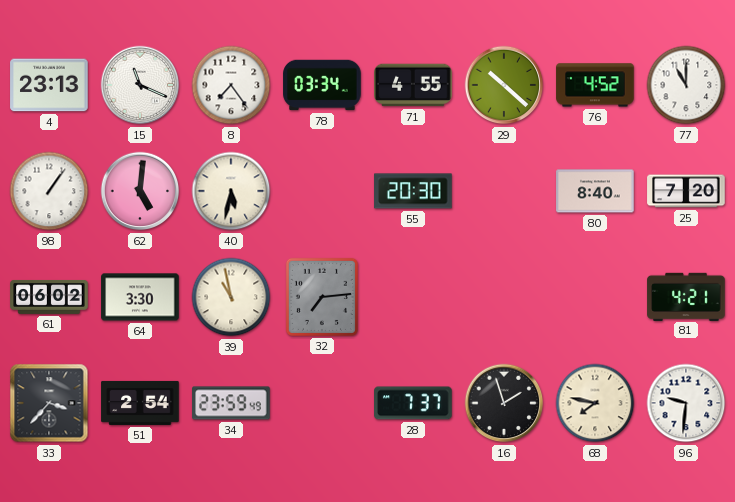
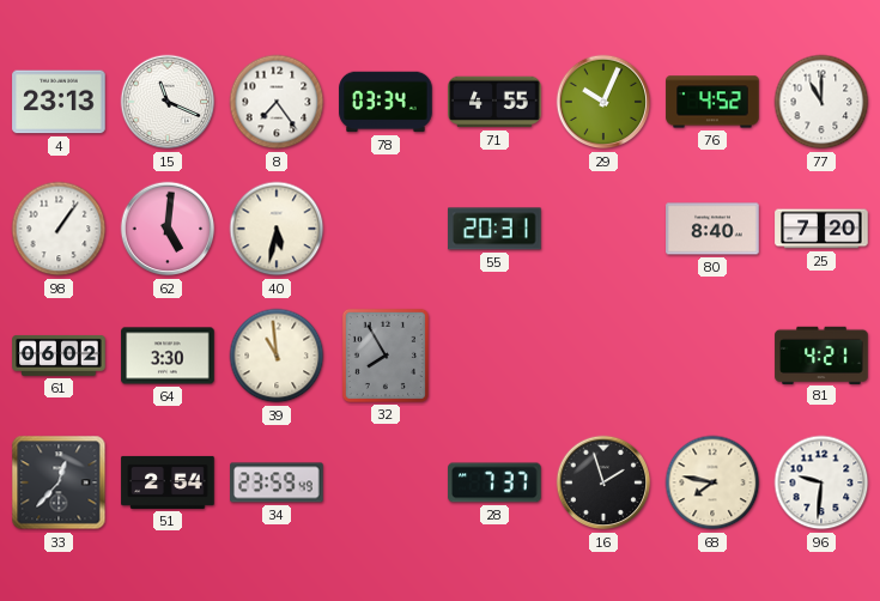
29: 10:22 -> 10:04 (603, 102)
55: 20:30 -> 20:31 (494, 229)
39: 10:58 -> 10:59 (277, 356)
32: 7:14 -> 7:55 (386, 356)
33: 3:37 -> 12:37 (59, 482)
